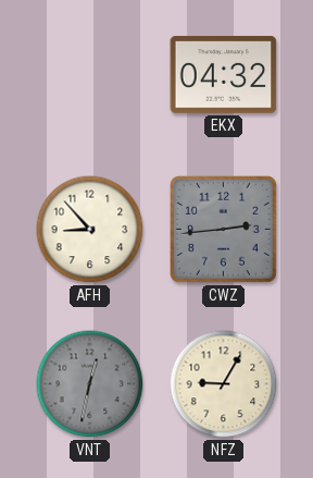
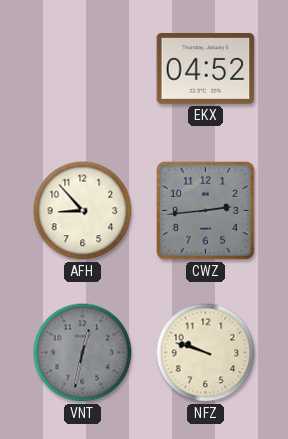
EKX: 04:32 -> 04:52 (206, 68)
NFZ: 9:05 -> 9:48 (206, 353)
